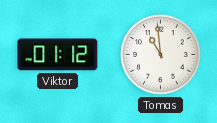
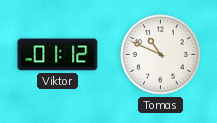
Tomas: 10:59 -> 10:49 (161, 55)
